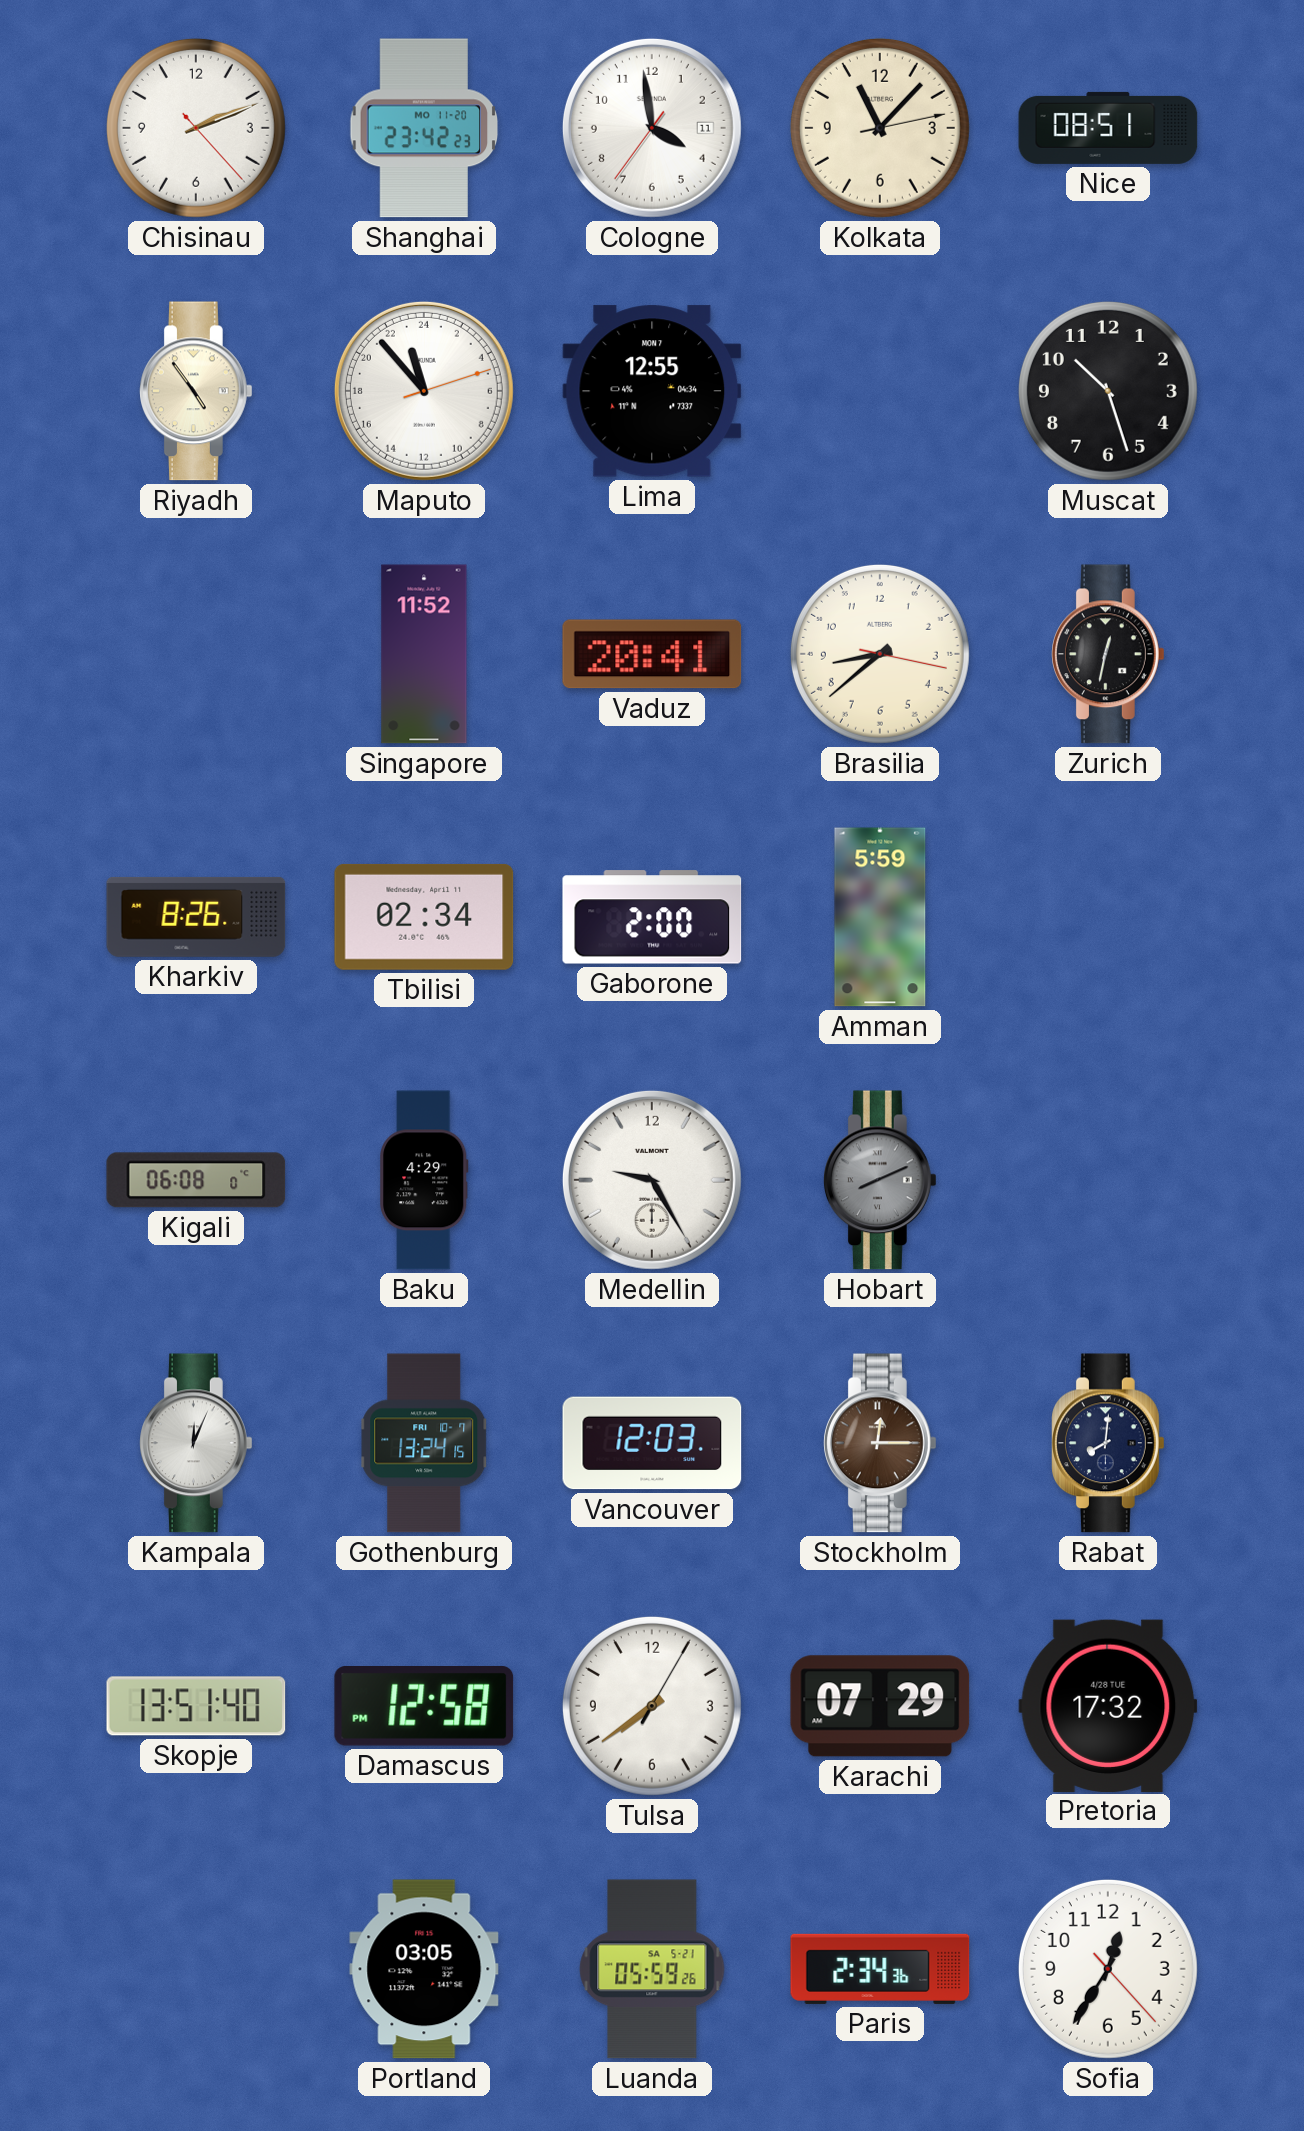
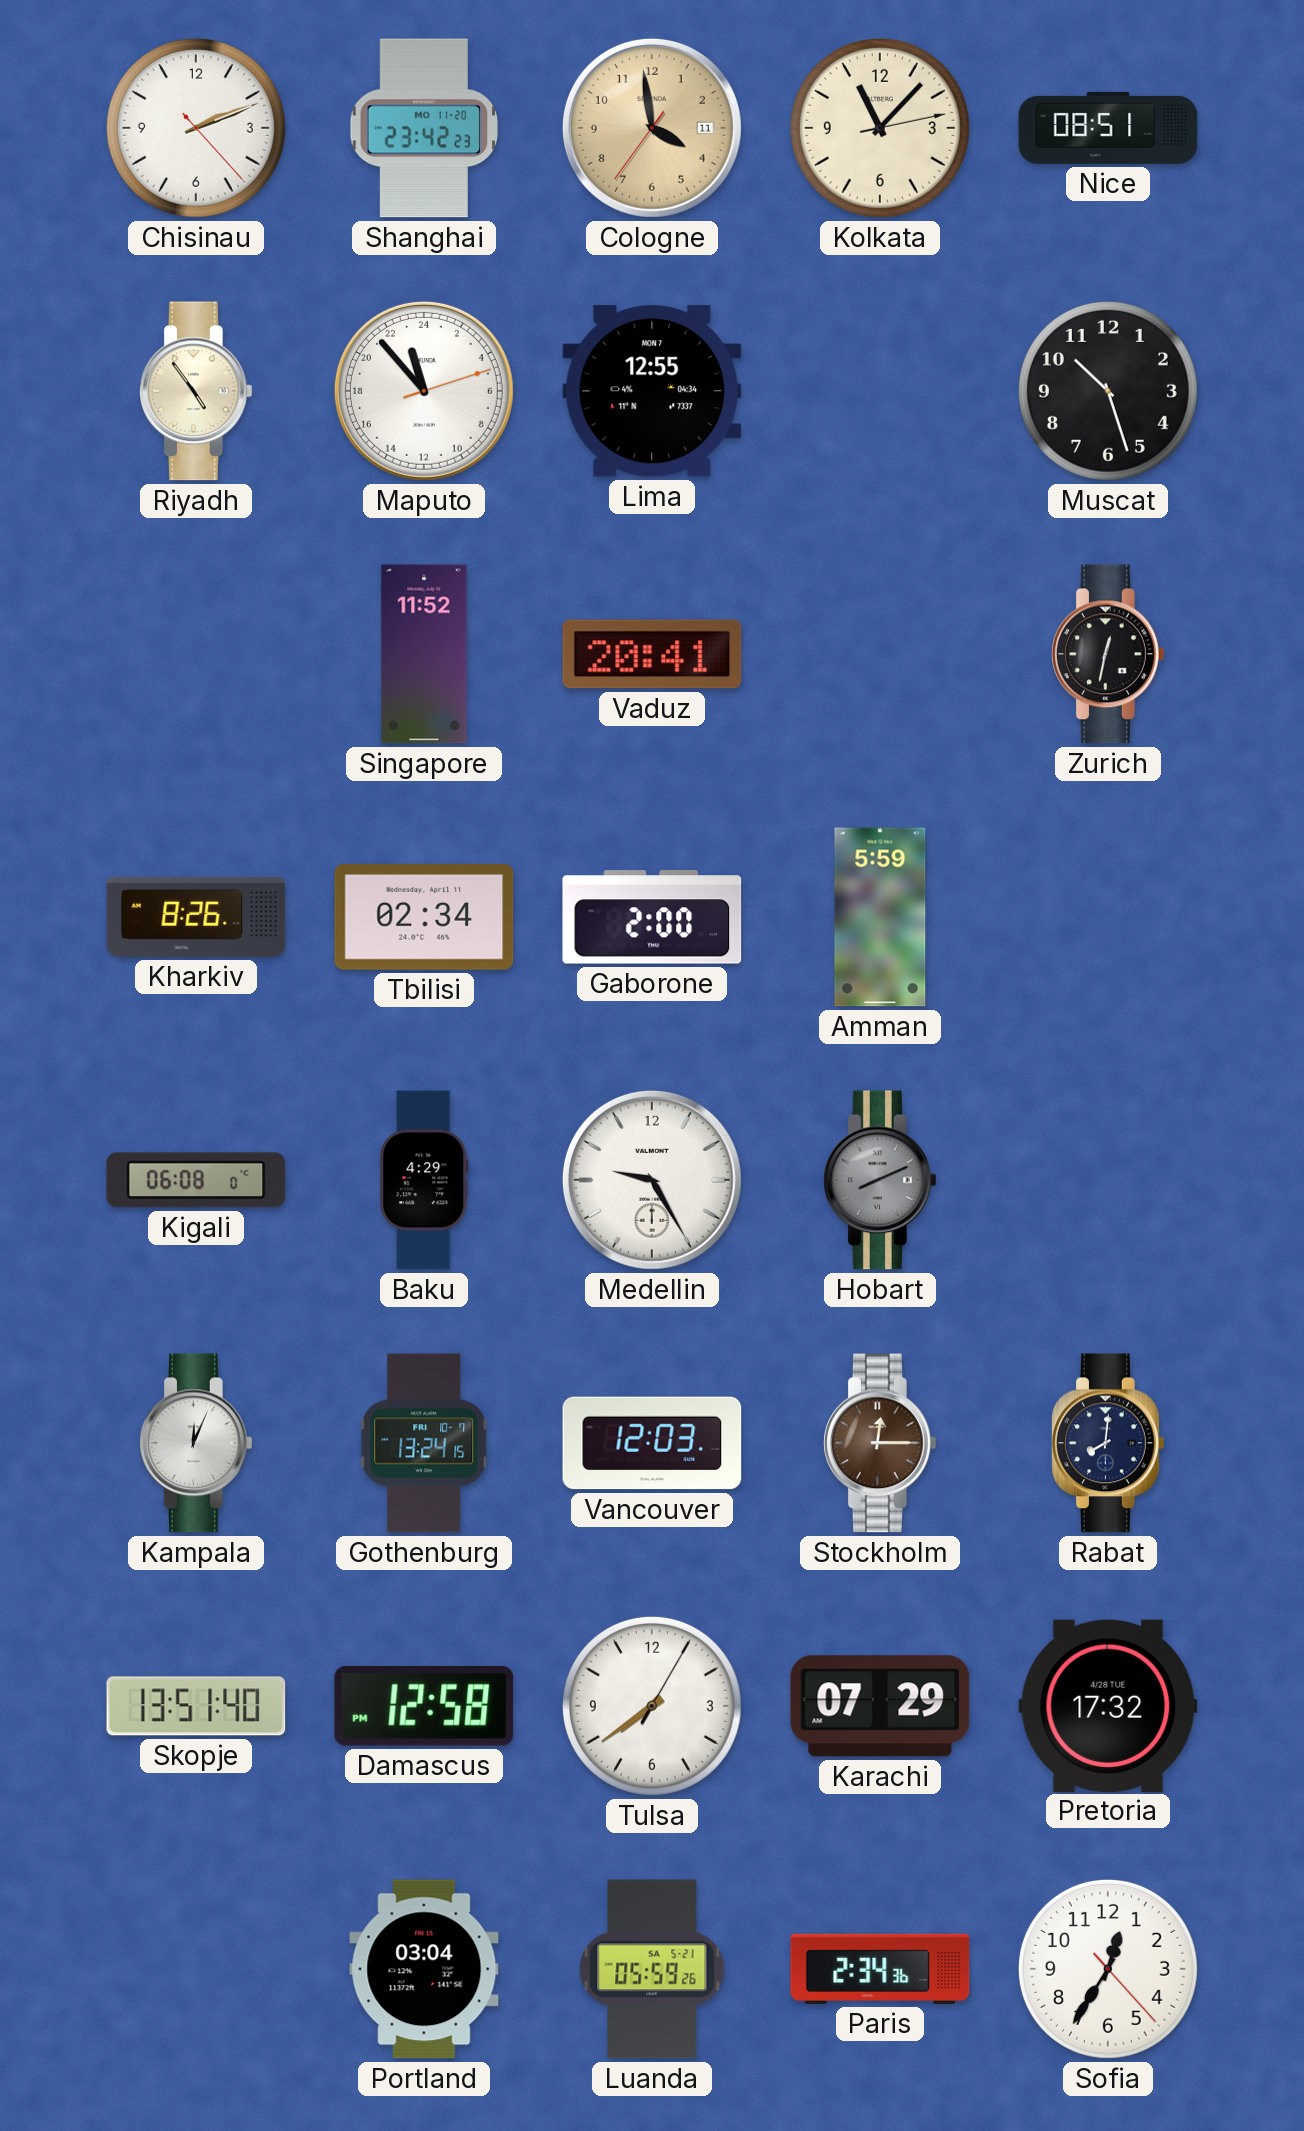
Cologne dial: white -> champagne (652, 128)
Brasilia: 8:38 -> none (880, 654)
Portland: 03:05 -> 03:04 (424, 1969)
